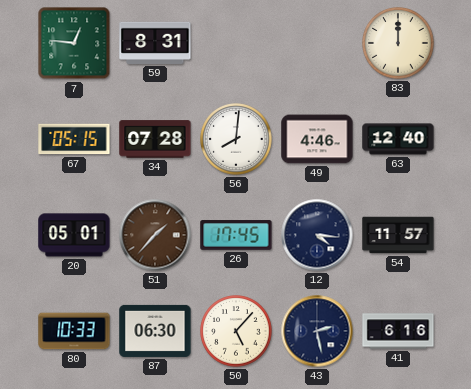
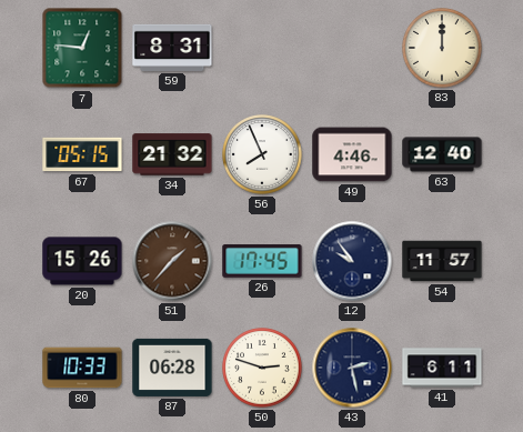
34: 07:28 -> 21:32 (172, 154)
56: 8:01 -> 7:56 (262, 154)
20: 05:01 -> 15:26 (82, 261)
12: 4:16 -> 9:54 (352, 261)
87: 06:30 -> 06:28 (172, 368)
50: 5:07 -> 2:48 (262, 368)
41: 6:16 -> 6:11 (442, 368)
